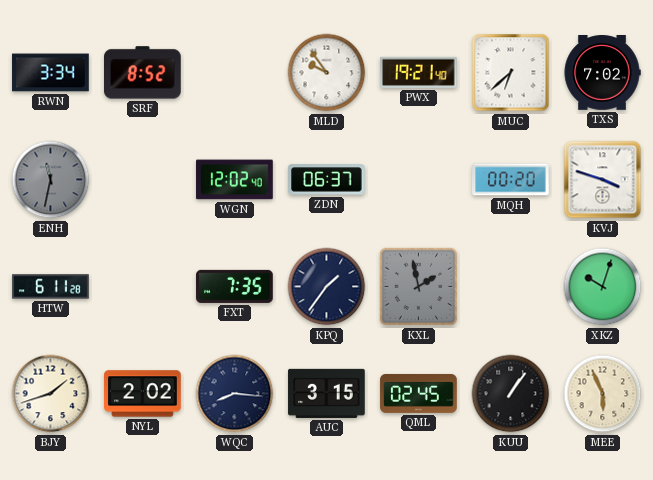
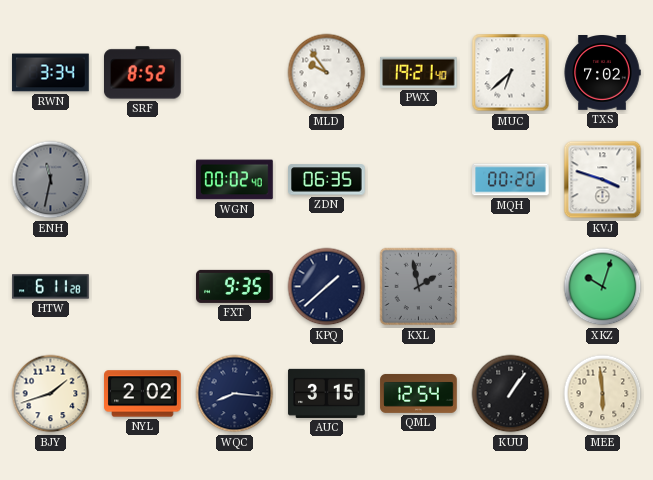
WGN: 12:02 -> 00:02 (235, 180)
ZDN: 06:37 -> 06:35 (327, 180)
FXT: 7:35 -> 9:35 (235, 286)
KPQ: 1:36 -> 1:38 (327, 287)
QML: 02:45 -> 12:54 (419, 393)
MEE: 5:56 -> 5:59 (603, 394)
